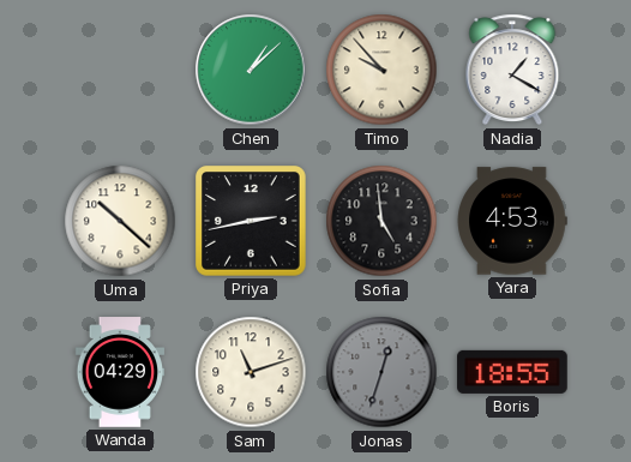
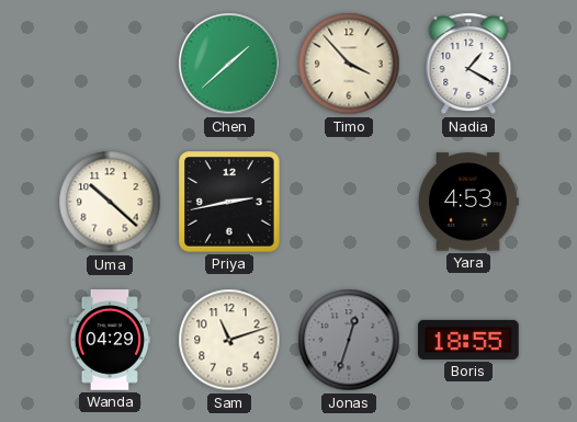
Chen: 1:08 -> 1:38 (229, 64)
Timo: 9:53 -> 3:53 (349, 64)
Sofia: 4:59 -> none (381, 221)
